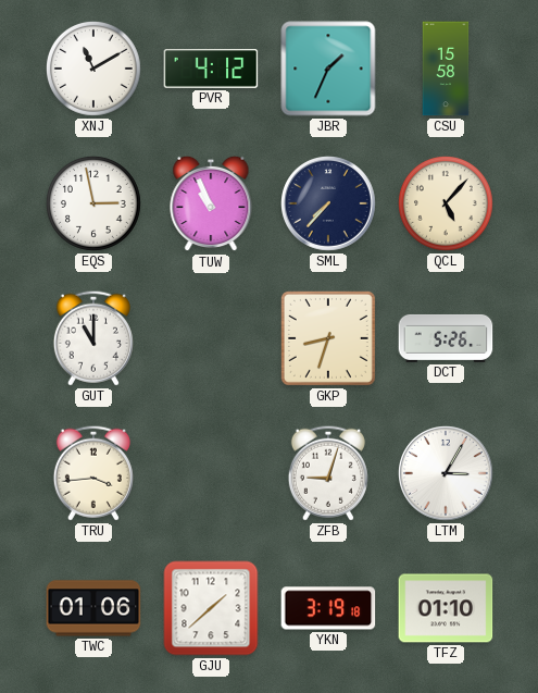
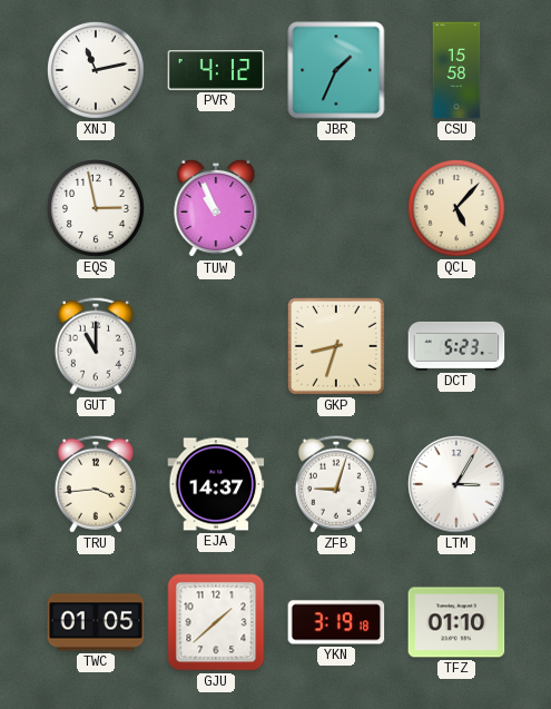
XNJ: 11:10 -> 11:13 (97, 71)
SML: 7:37 -> none (329, 205)
DCT: 5:26 -> 5:23 (456, 346)
EJA: none -> 14:37 (216, 484)
TWC: 01:06 -> 01:05 (96, 622)
